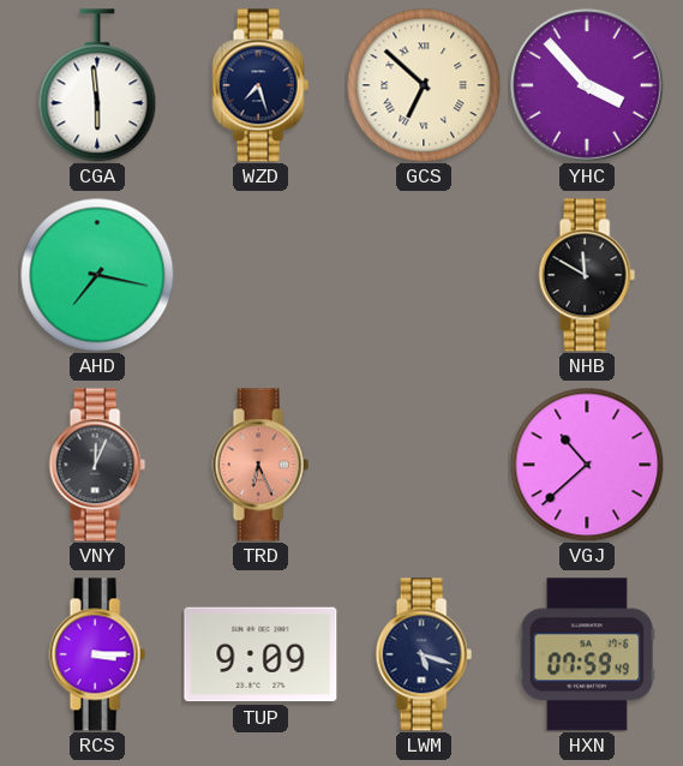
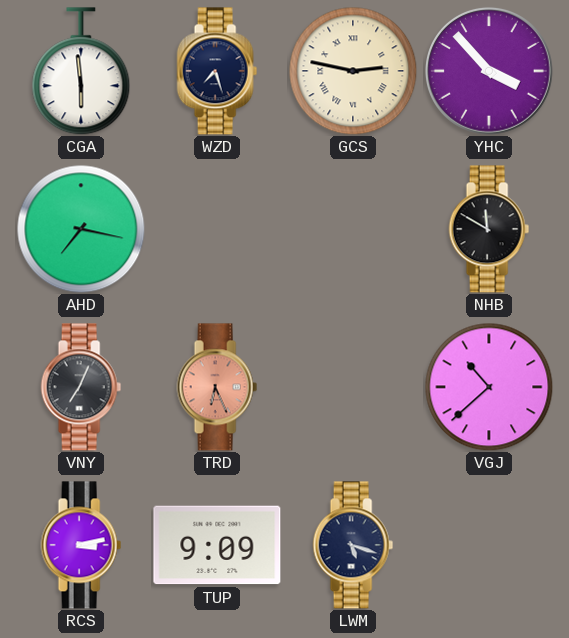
GCS: 6:52 -> 2:47 (353, 71)
VNY: 12:04 -> 7:04 (81, 387)
RCS: 3:15 -> 3:13 (81, 545)
HXN: 07:59 -> none (587, 654)
